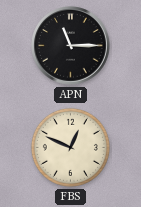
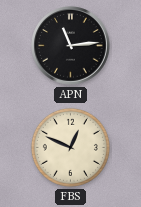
APN: 11:15 -> 11:14 (71, 46)
